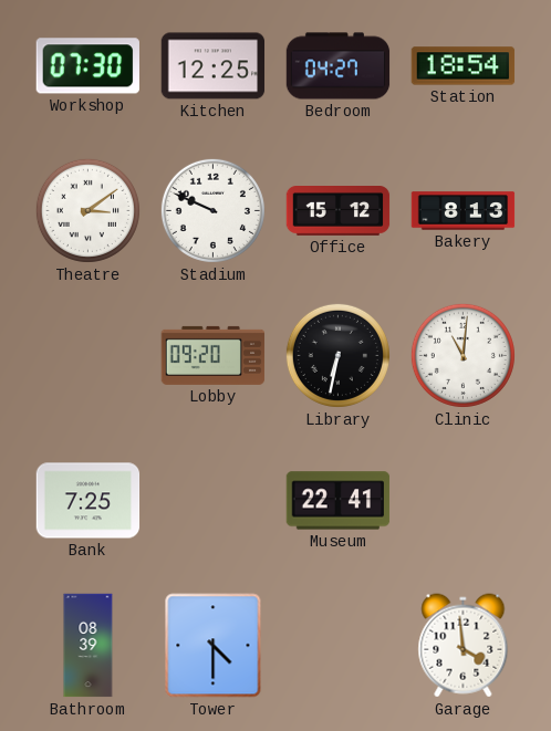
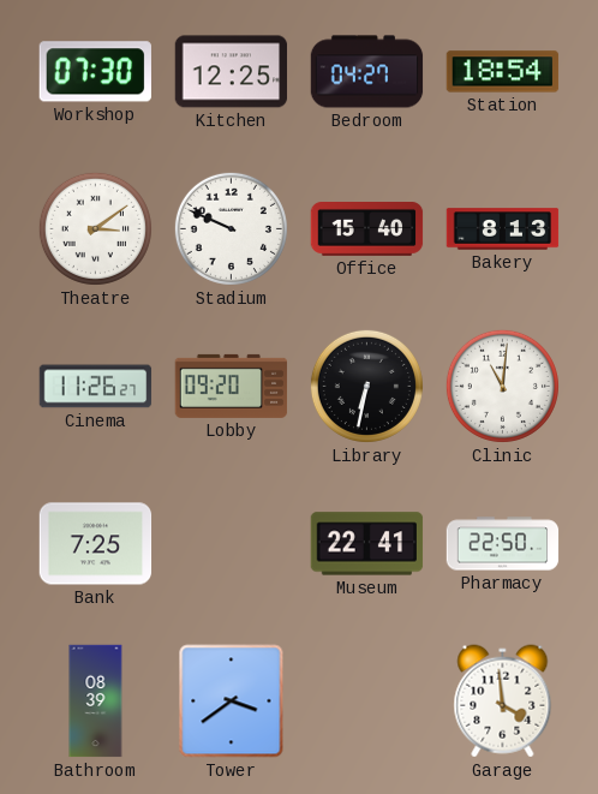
Office: 15:12 -> 15:40 (367, 229)
Cinema: none -> 11:26 (96, 387)
Pharmacy: none -> 22:50 (503, 544)
Tower: 4:30 -> 3:39 (232, 702)
